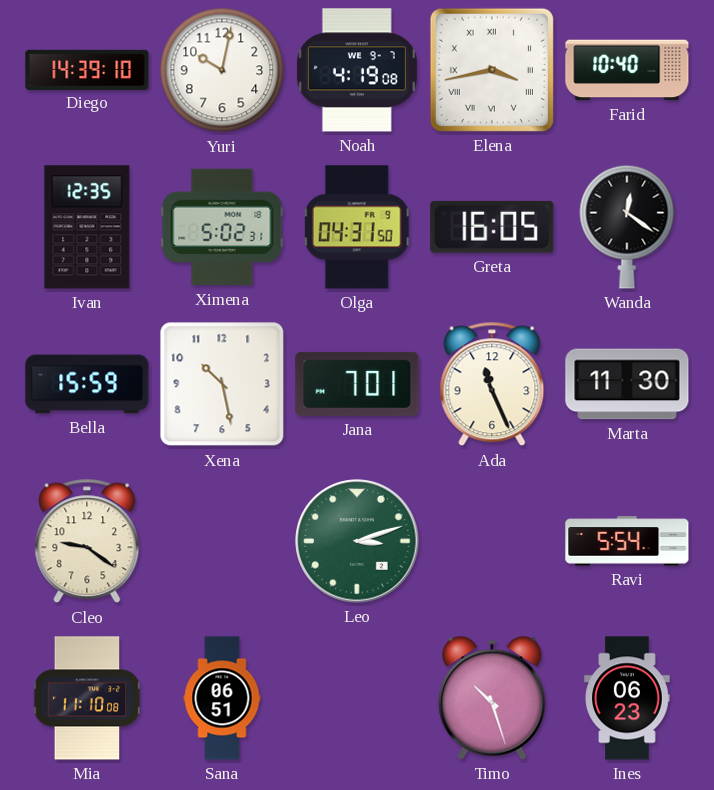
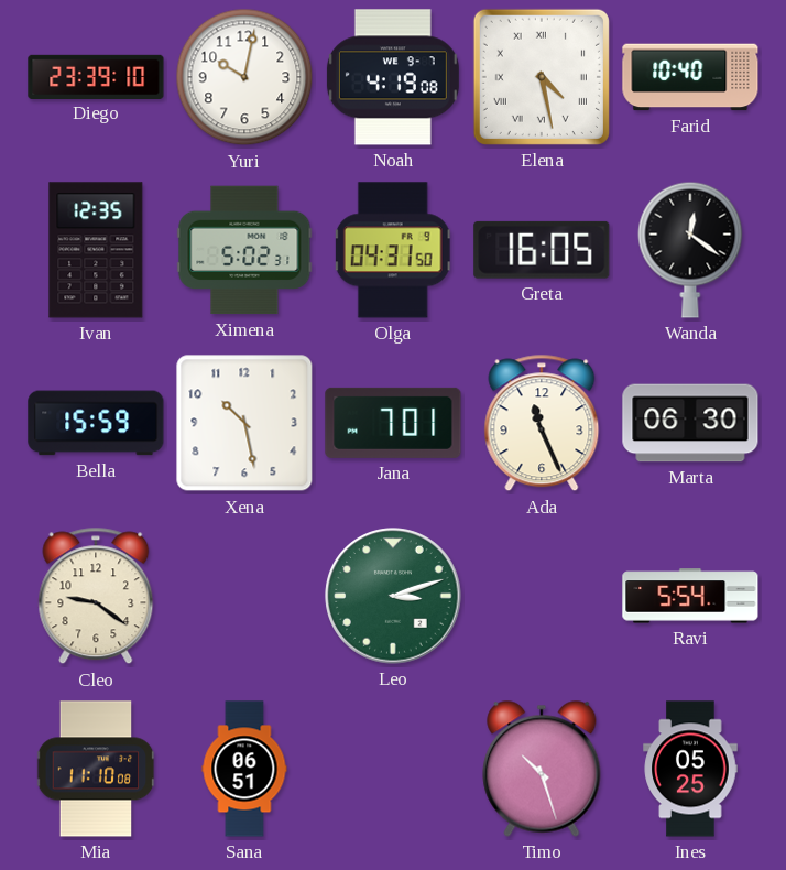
Diego: 14:39 -> 23:39 (96, 76)
Elena: 3:43 -> 4:28 (542, 77)
Marta: 11:30 -> 06:30 (690, 423)
Ines: 06:23 -> 05:25 (690, 769)
